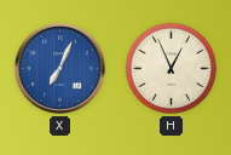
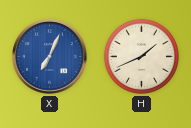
H: 12:56 -> 1:41 (141, 56)
